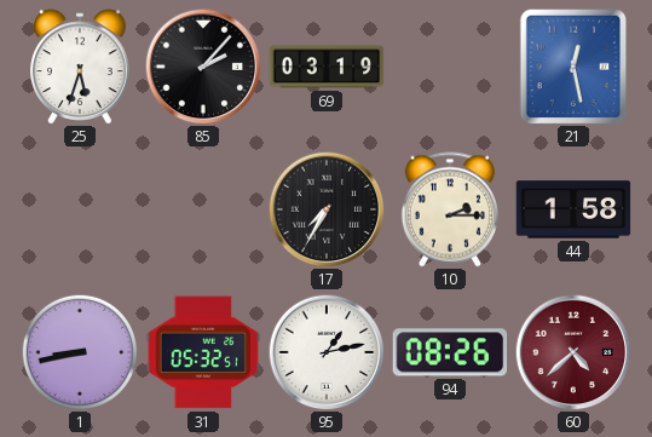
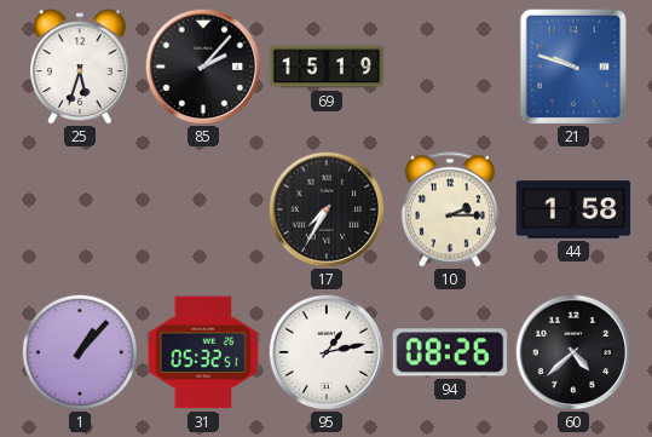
69: 03:19 -> 15:19 (327, 67)
21: 12:28 -> 9:48 (573, 67)
1: 8:43 -> 1:07 (79, 351)
60 dial: burgundy -> black (573, 352)
